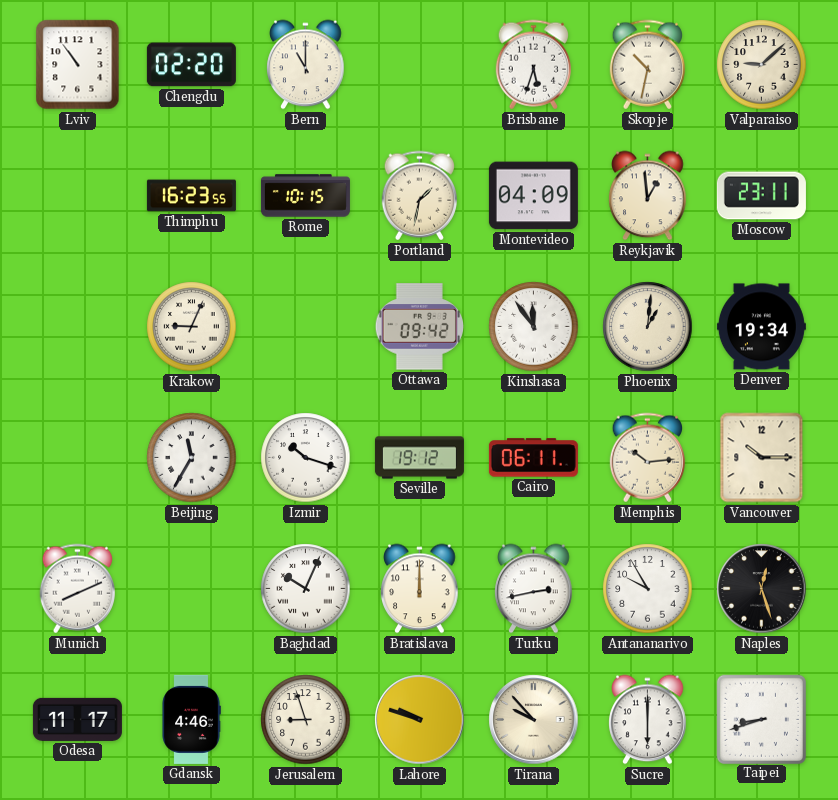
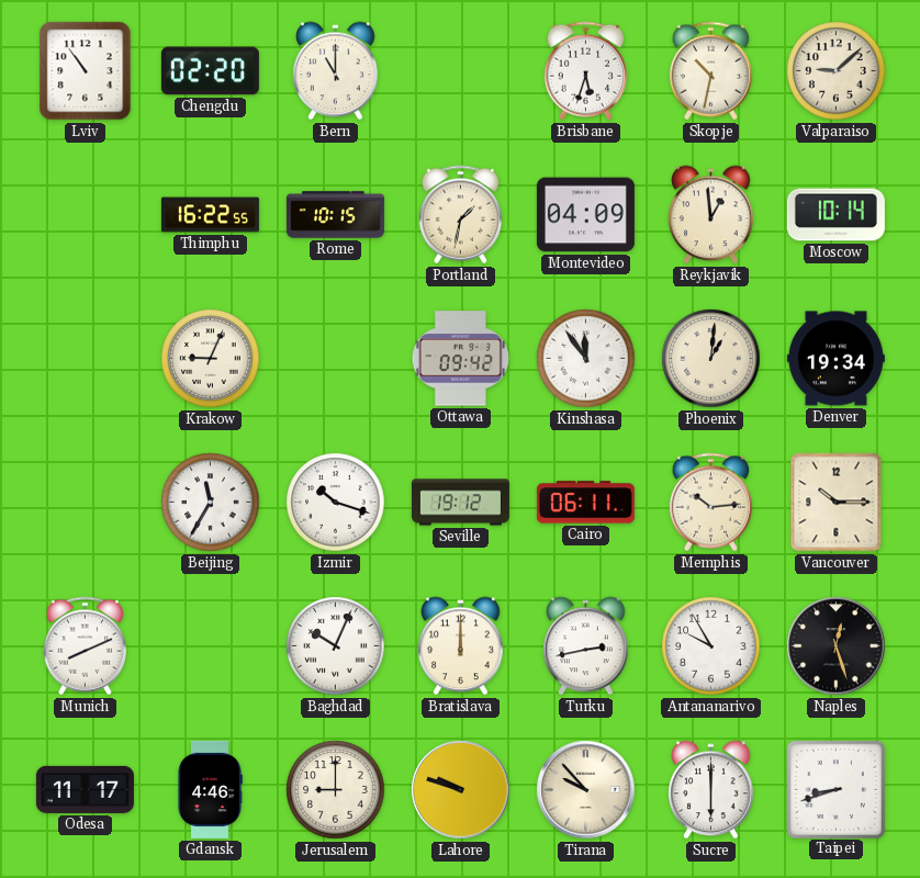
Thimphu: 16:23 -> 16:22 (210, 215)
Moscow: 23:11 -> 10:14 (835, 215)
Jerusalem: 8:57 -> 9:00 (336, 790)
